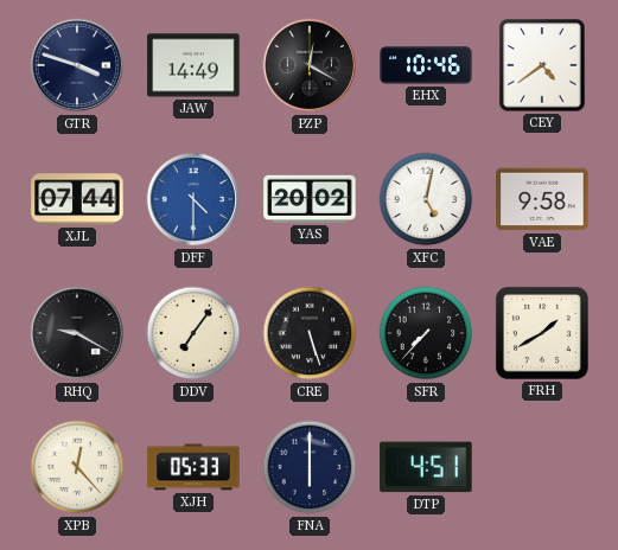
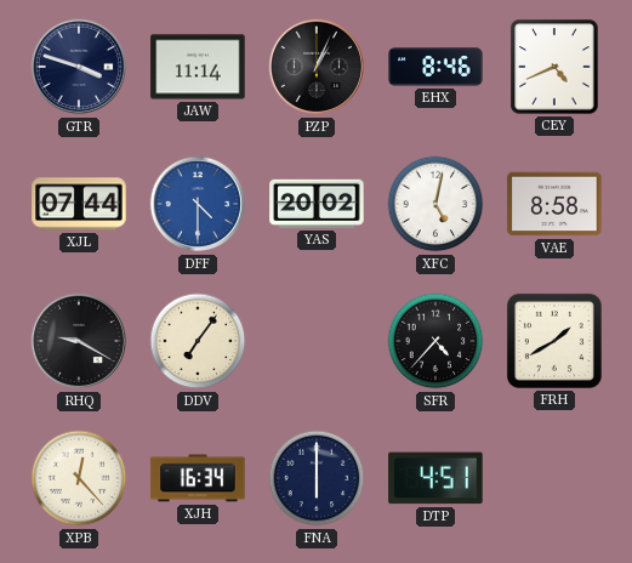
JAW: 14:49 -> 11:14 (198, 67)
PZP: 12:20 -> 1:04 (317, 67)
EHX: 10:46 -> 8:46 (435, 67)
CEY: 4:39 -> 4:41 (554, 67)
VAE: 9:58 -> 8:58 (554, 204)
CRE: 5:27 -> none (310, 333)
SFR: 7:37 -> 4:37 (435, 341)
XJH: 05:33 -> 16:34 (198, 478)
